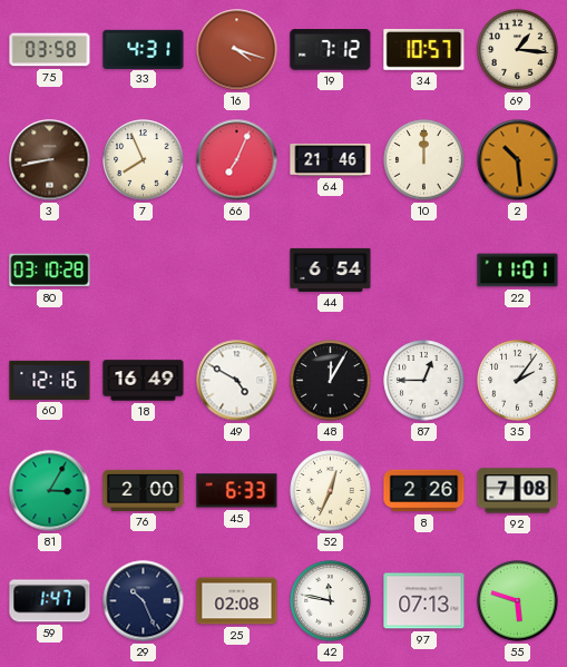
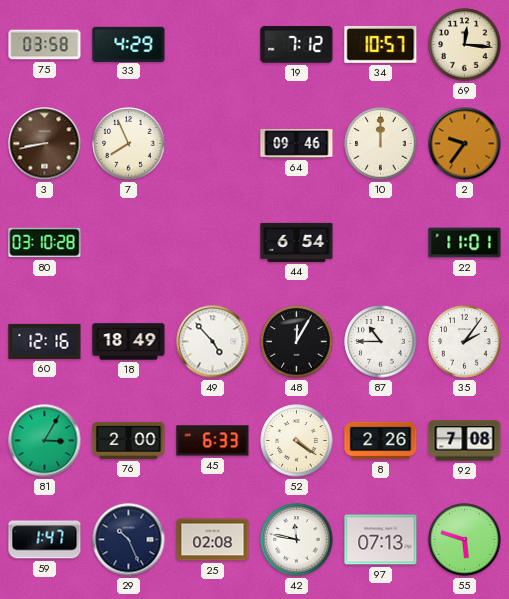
33: 4:31 -> 4:29 (129, 44)
16: 4:18 -> none (237, 50)
69: 1:16 -> 12:16 (465, 45)
66: 7:04 -> none (237, 160)
64: 21:46 -> 09:46 (297, 143)
2: 10:29 -> 9:36 (465, 144)
18: 16:49 -> 18:49 (129, 342)
49: 4:50 -> 4:53 (213, 342)
87: 12:45 -> 10:45 (381, 342)
52: 12:34 -> 4:21 (297, 441)
